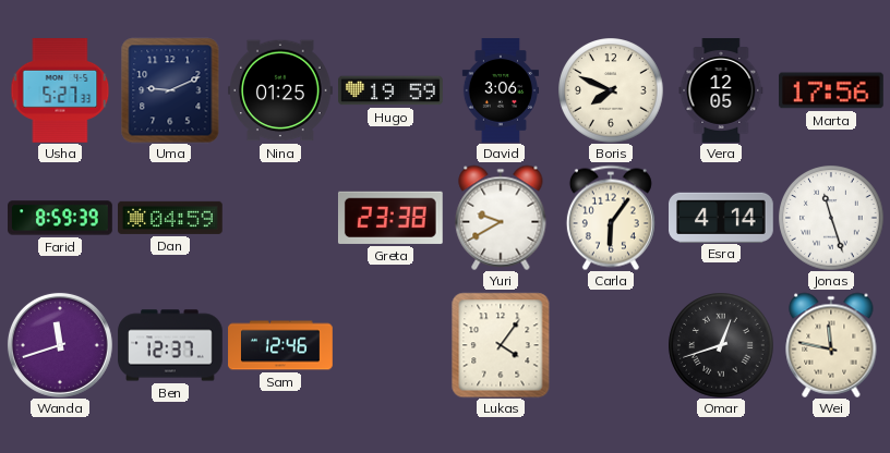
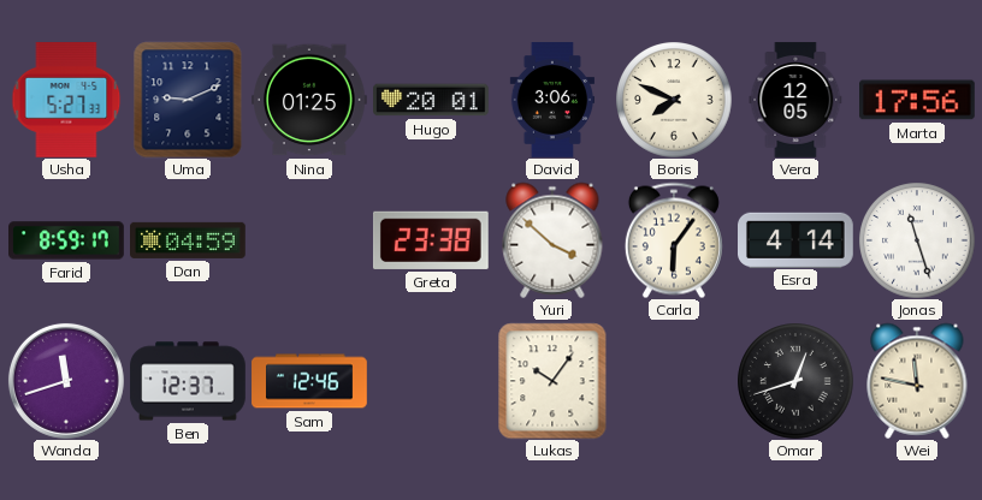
Hugo: 19:59 -> 20:01 (431, 100)
Farid: 8:59:39 -> 8:59:17 (66, 240)
Yuri: 9:40 -> 3:52 (552, 240)
Lukas: 4:06 -> 10:06 (552, 381)
